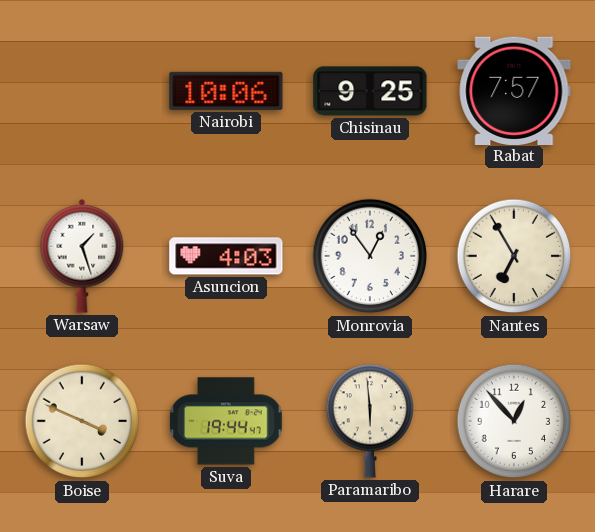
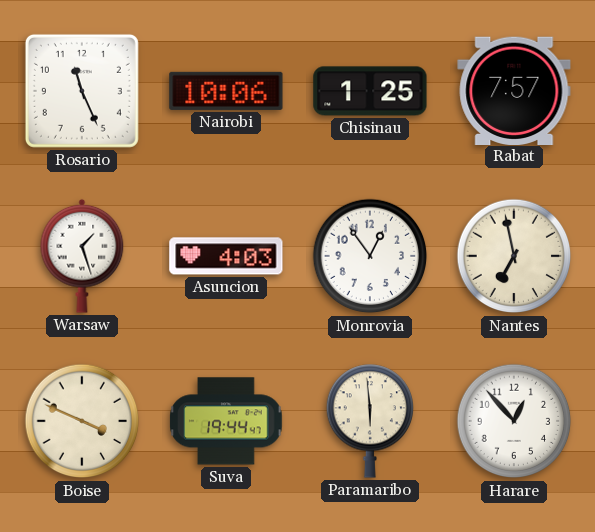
Rosario: none -> 11:26 (82, 91)
Chisinau: 9:25 -> 1:25 (370, 91)
Nantes: 6:55 -> 6:58 (514, 256)
